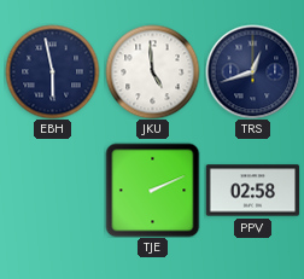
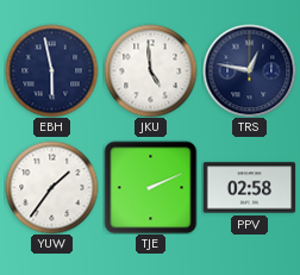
TRS: 12:42 -> 12:47 (249, 70)
YUW: none -> 1:36 (51, 187)
